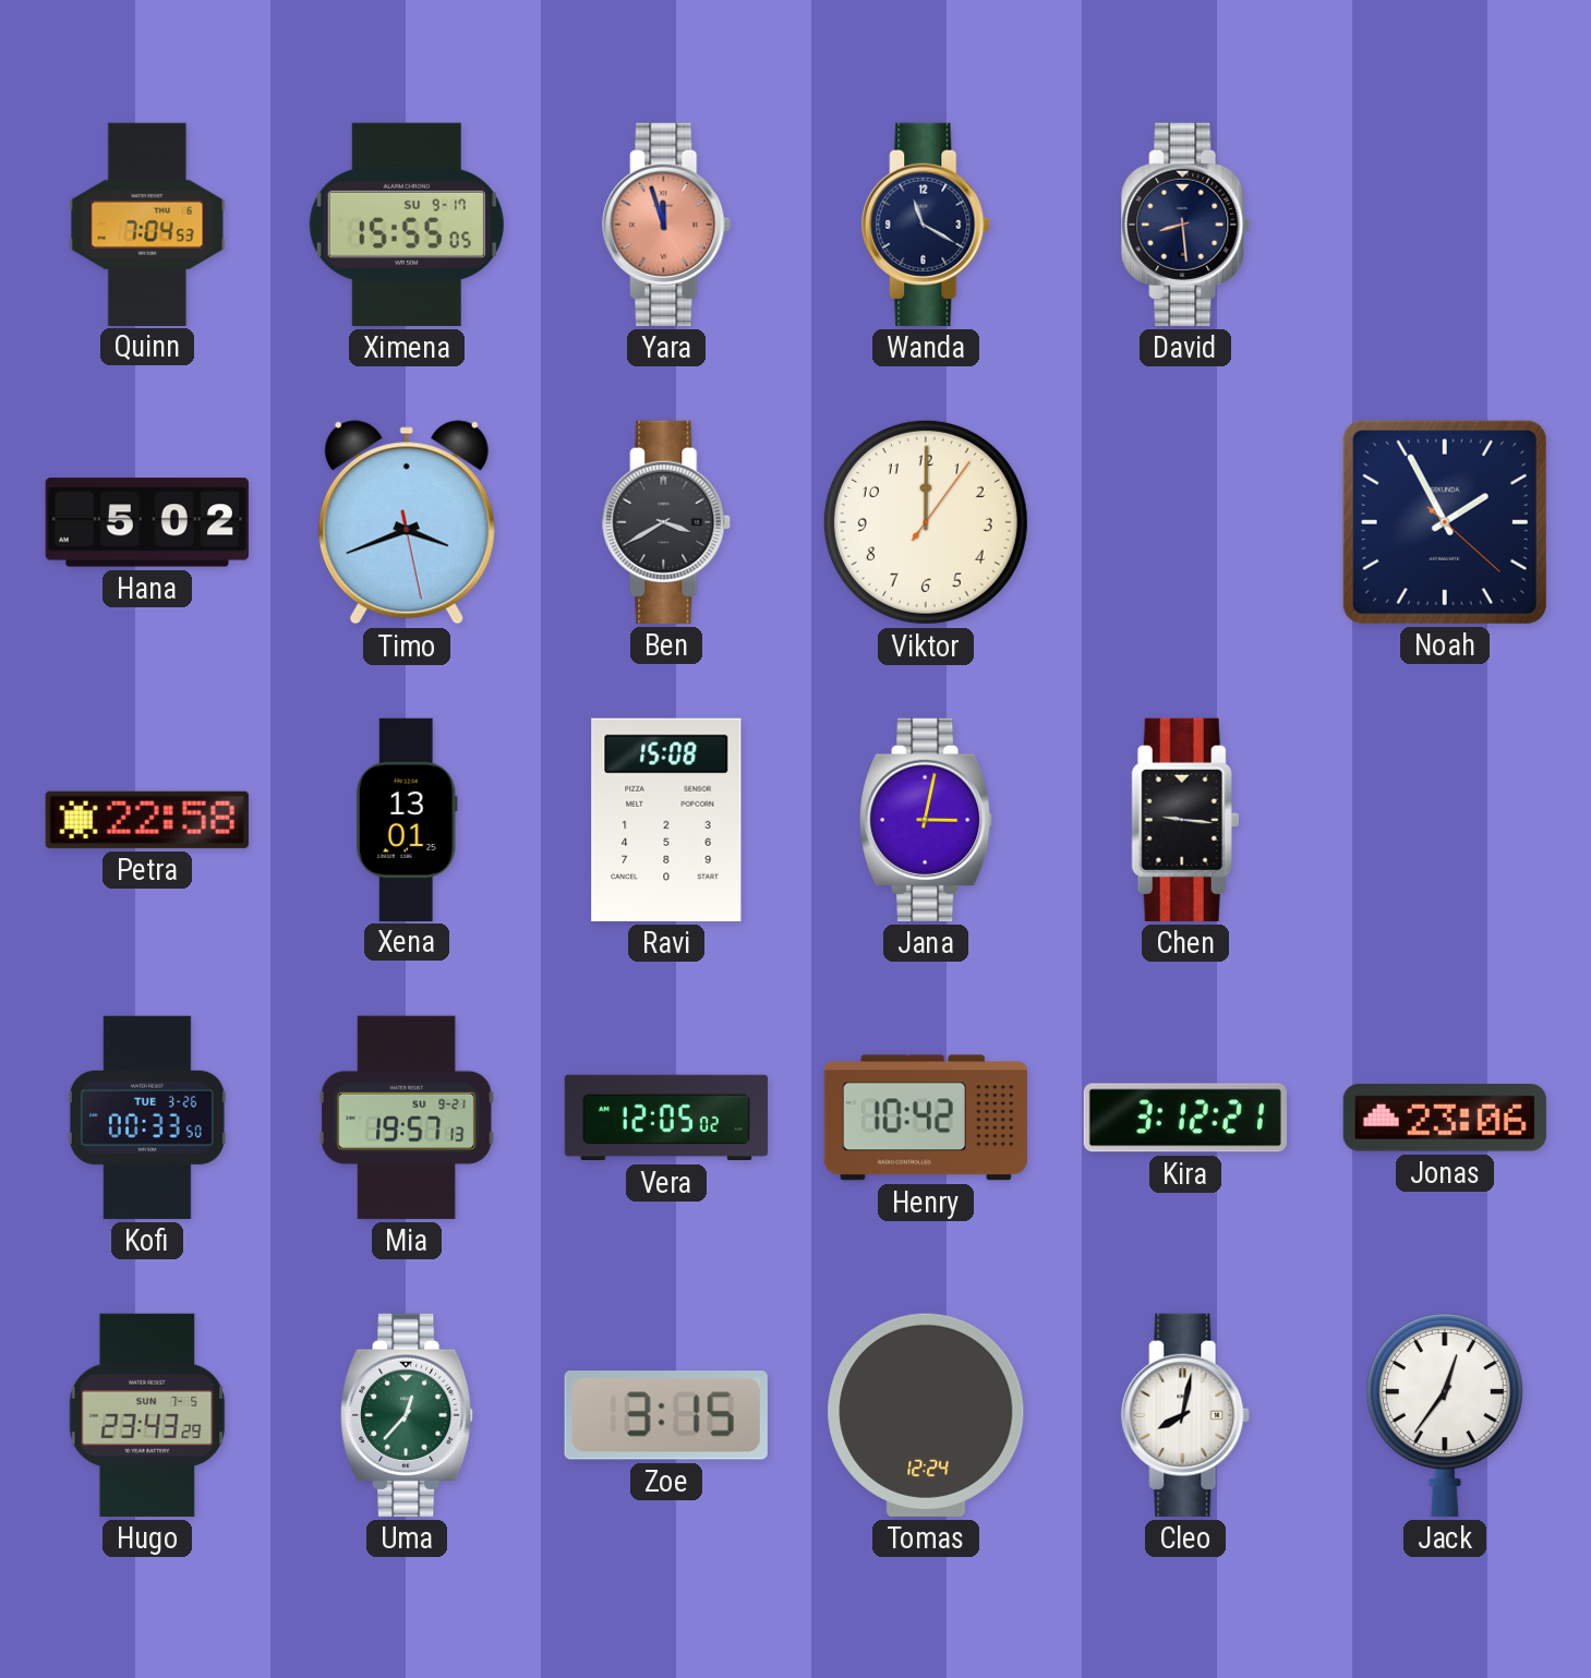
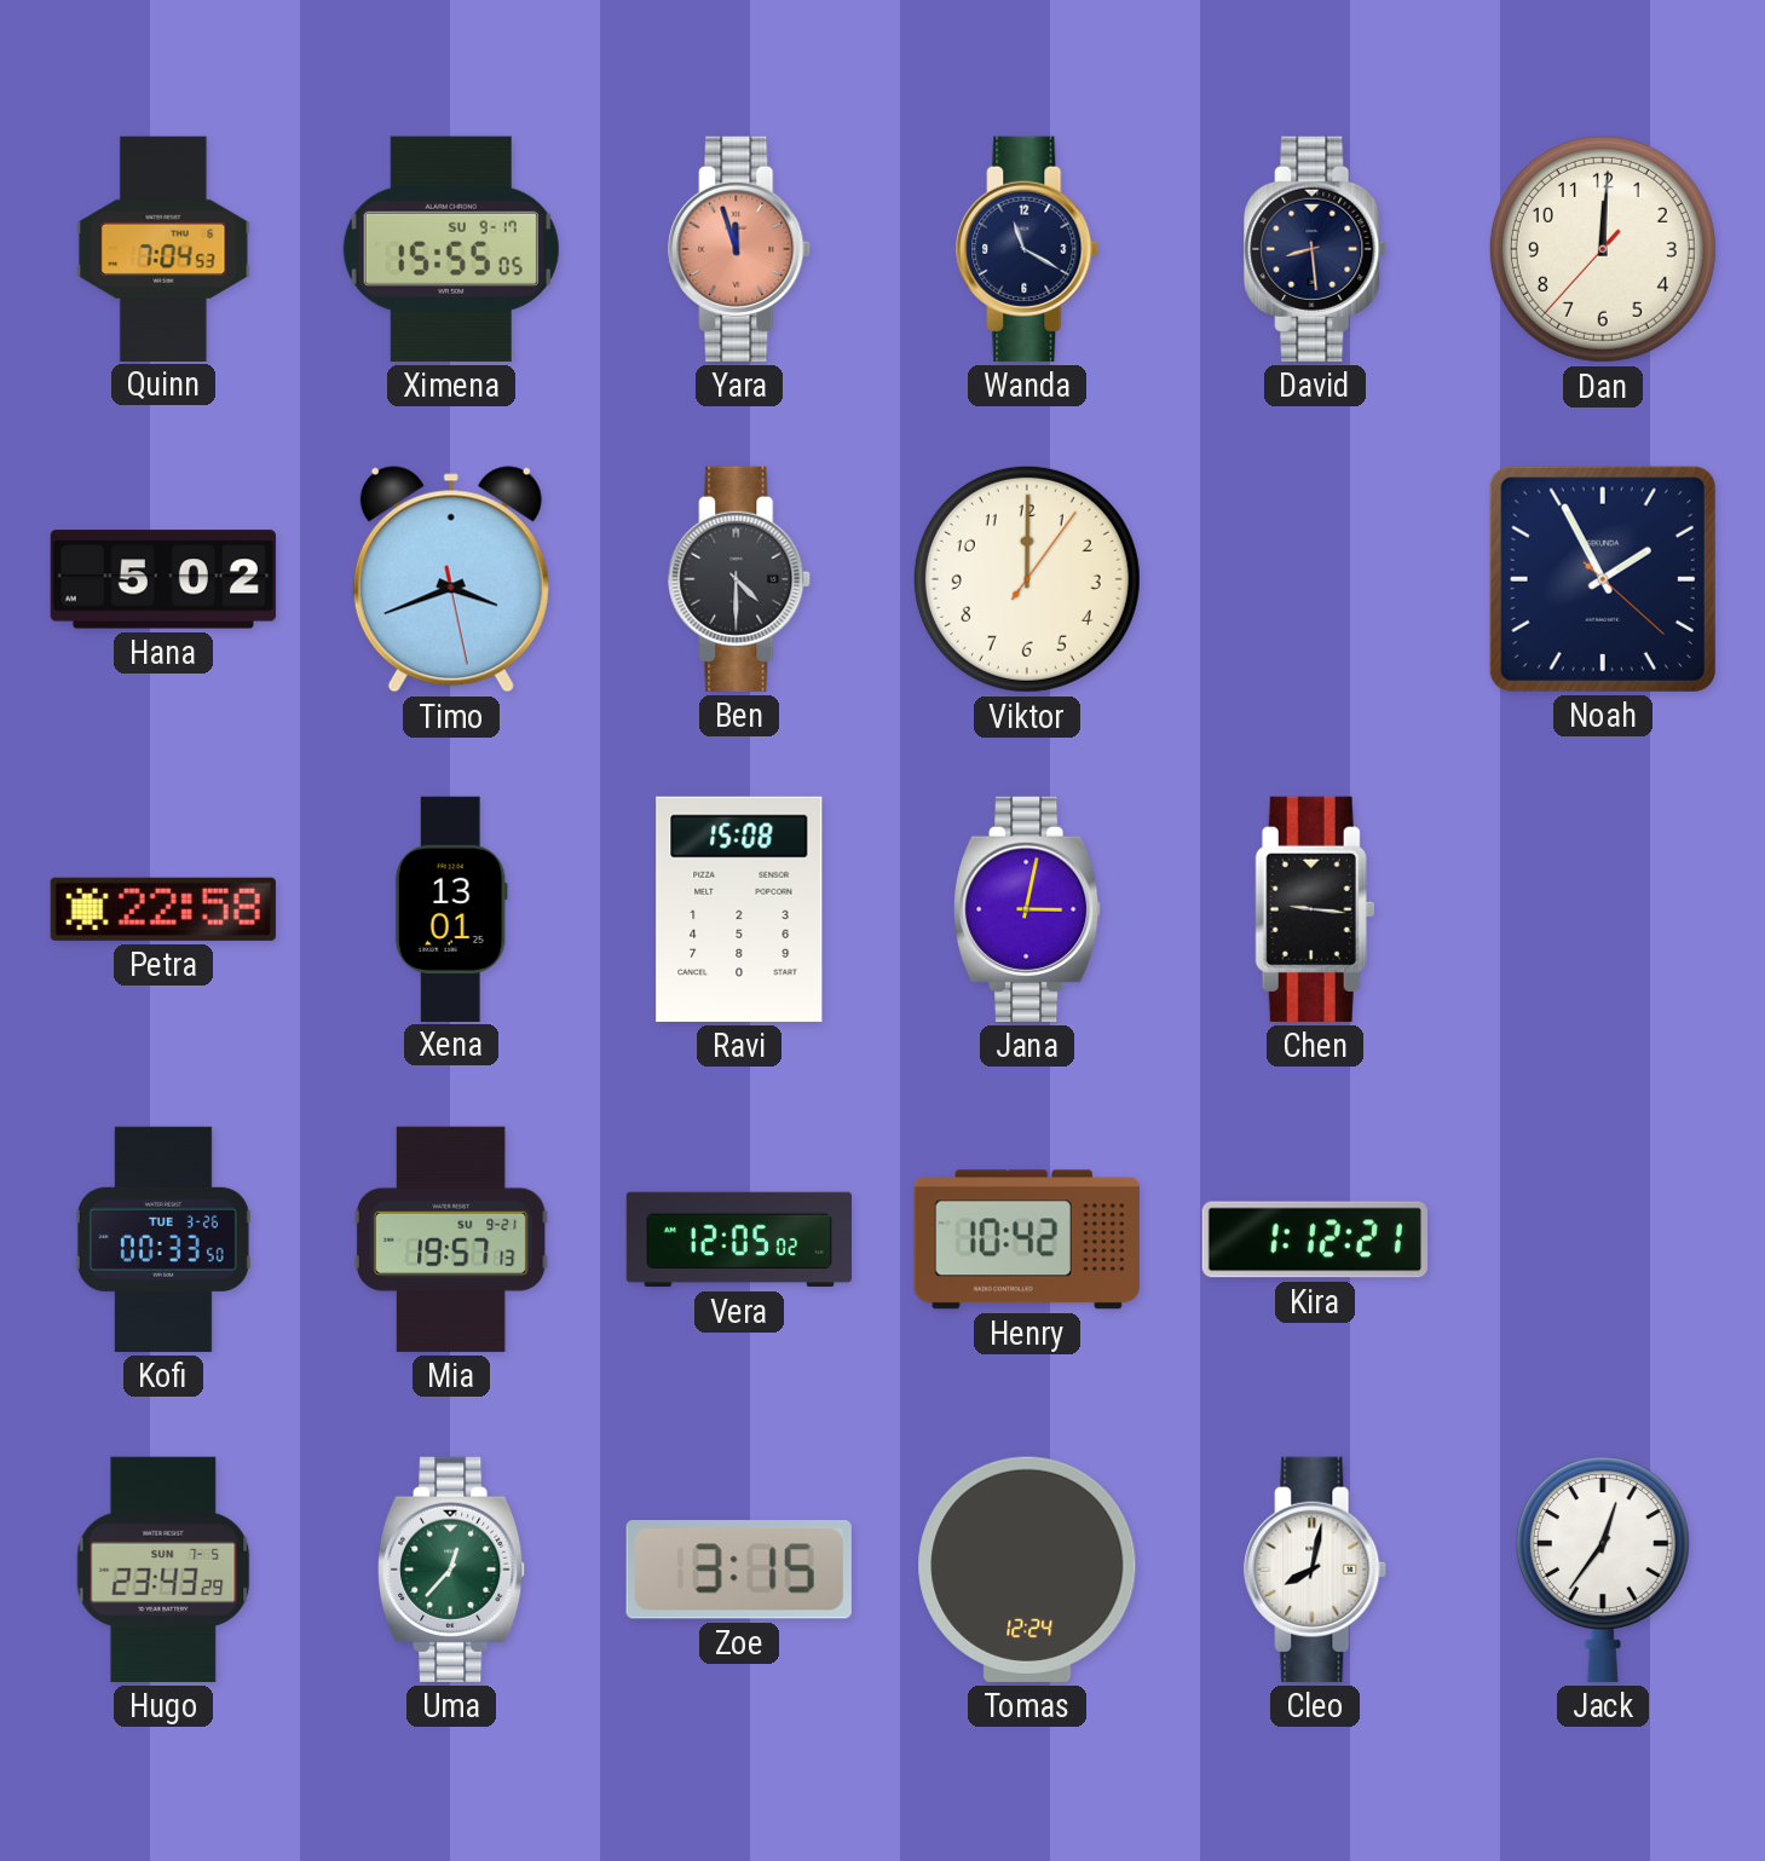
Dan: none -> 12:00 (1603, 249)
Ben: 3:40 -> 4:30 (740, 579)
Kira: 3:12 -> 1:12 (1315, 1239)
Jonas: 23:06 -> none (1445, 1118)
